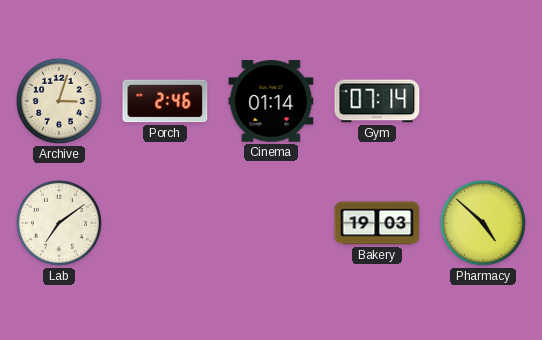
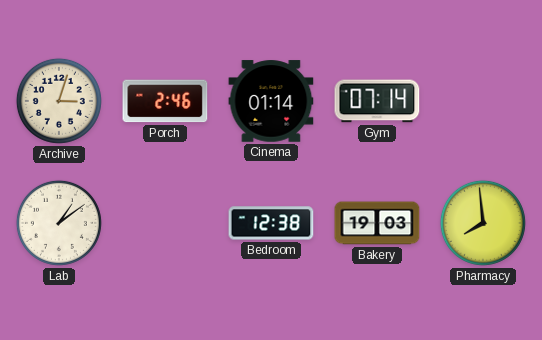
Lab: 7:09 -> 1:09 (59, 223)
Bedroom: none -> 12:38 (271, 223)
Pharmacy: 4:52 -> 7:59 (483, 223)
